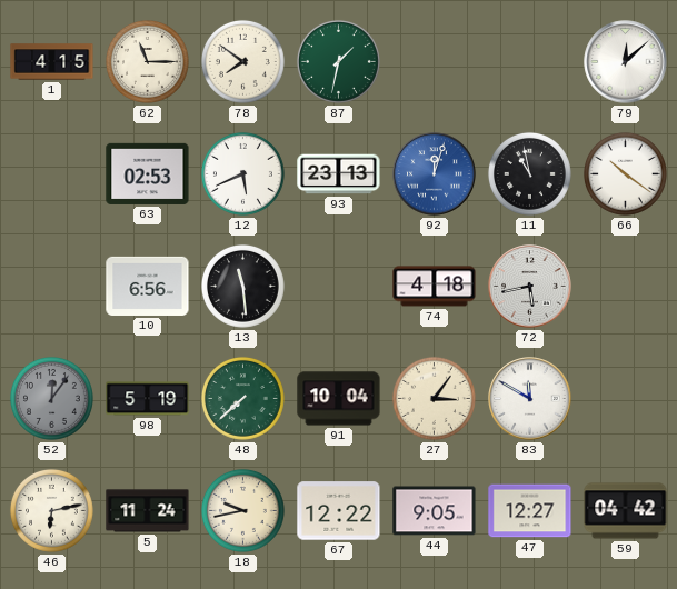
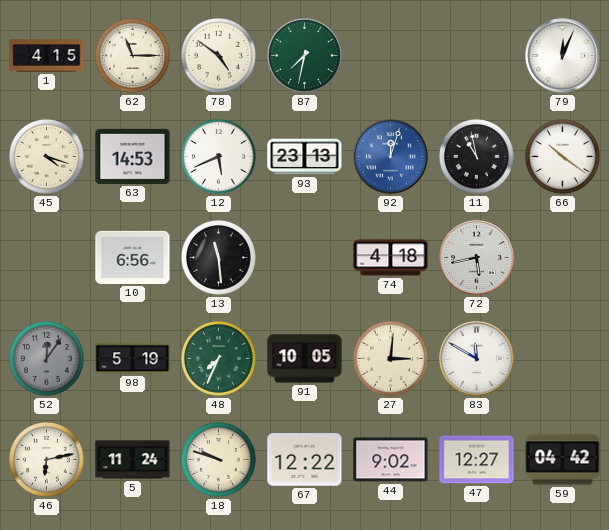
78: 7:51 -> 4:51 (218, 55)
87: 1:32 -> 7:32 (304, 55)
79: 12:08 -> 12:04 (563, 56)
45: none -> 4:18 (46, 156)
63: 02:53 -> 14:53 (133, 156)
48: 7:38 -> 7:34 (218, 358)
91: 10:04 -> 10:05 (305, 359)
27: 3:06 -> 3:01 (390, 358)
18: 9:43 -> 9:48 (218, 459)
44: 9:05 -> 9:02 (391, 460)
